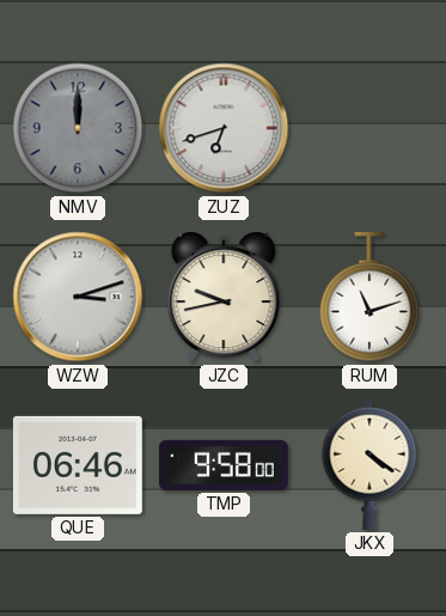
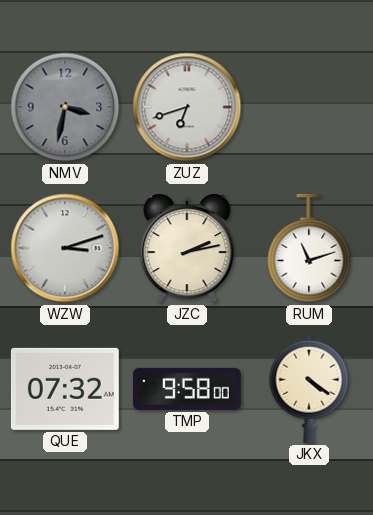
NMV: 12:00 -> 3:32 (65, 107)
JZC: 9:43 -> 2:13 (187, 249)
QUE: 06:46 -> 07:32 (65, 389)
